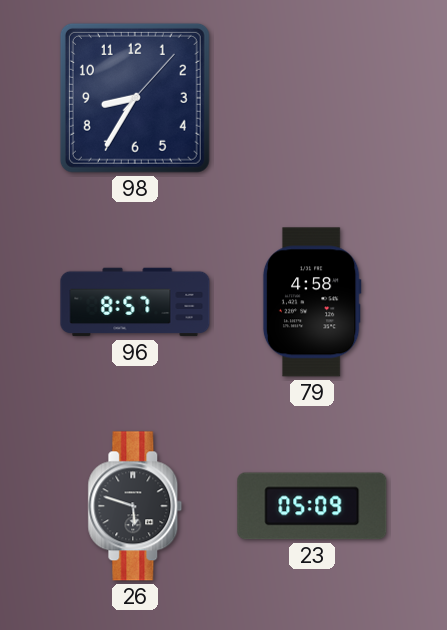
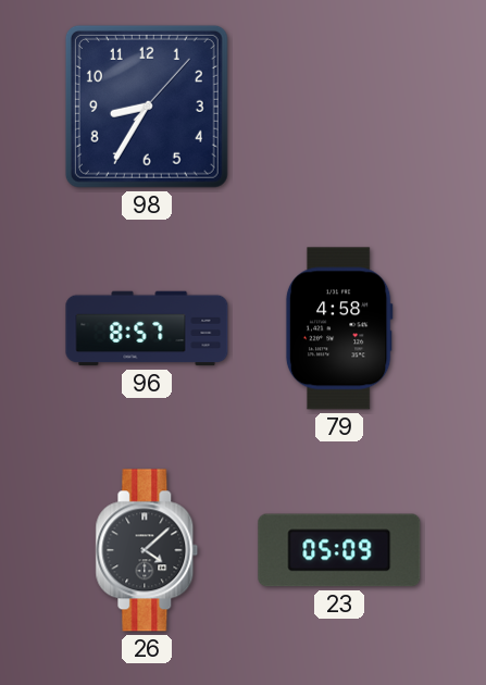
26: 5:48 -> 4:08 (147, 550)
